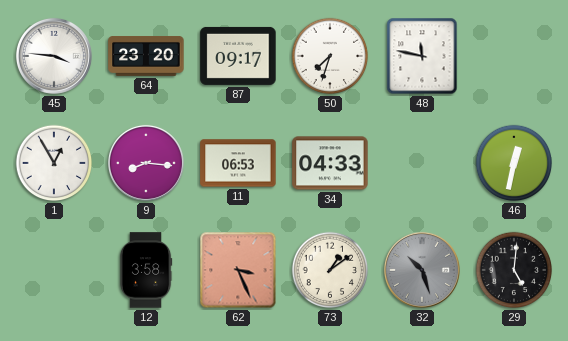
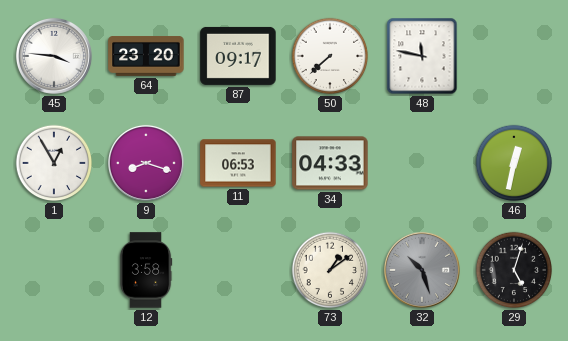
50: 7:33 -> 7:38 (330, 56)
9: 8:16 -> 8:18 (146, 163)
62: 3:26 -> none (238, 270)
29: 5:01 -> 5:03 (514, 270)
